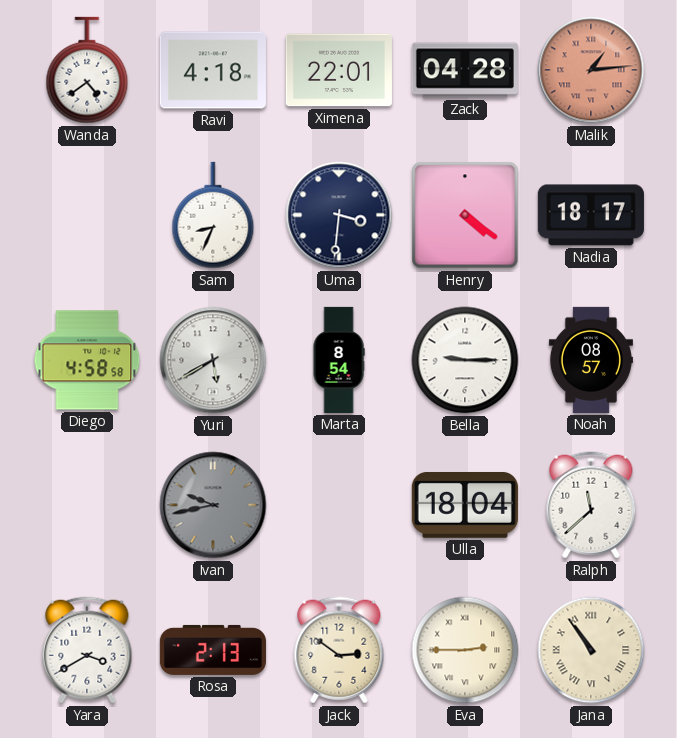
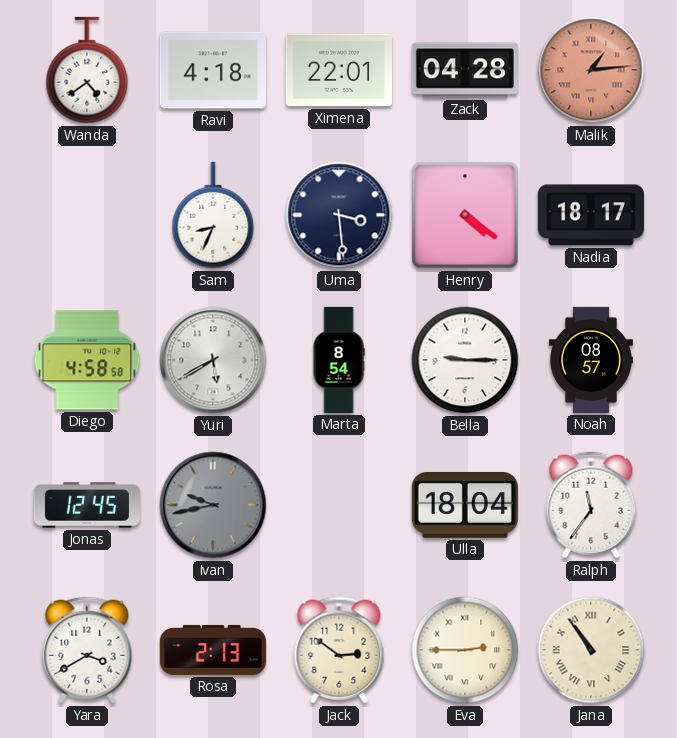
Uma: 3:31 -> 3:29 (339, 215)
Jonas: none -> 12:45 (87, 505)
Ralph: 11:38 -> 11:36 (591, 505)
